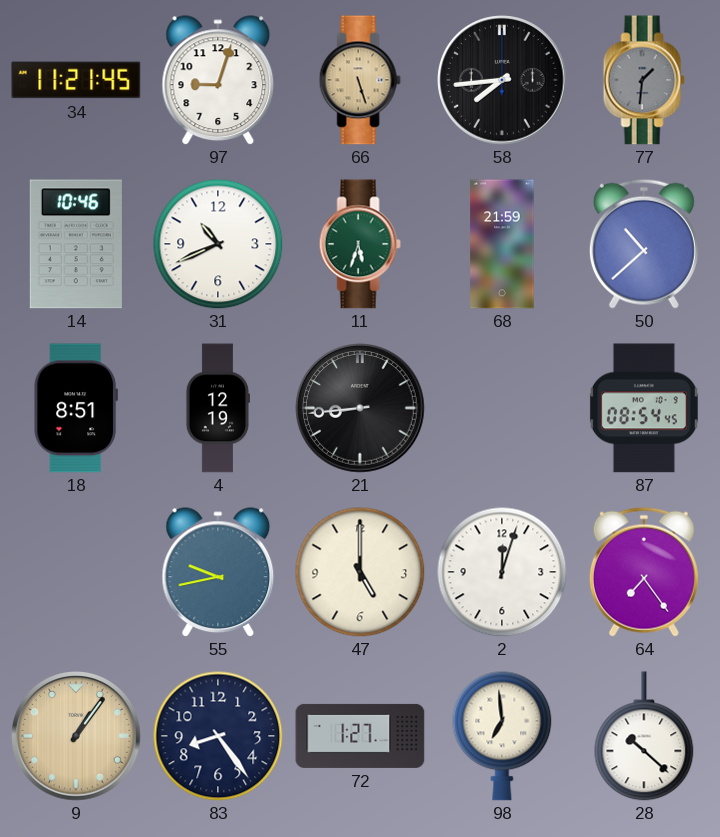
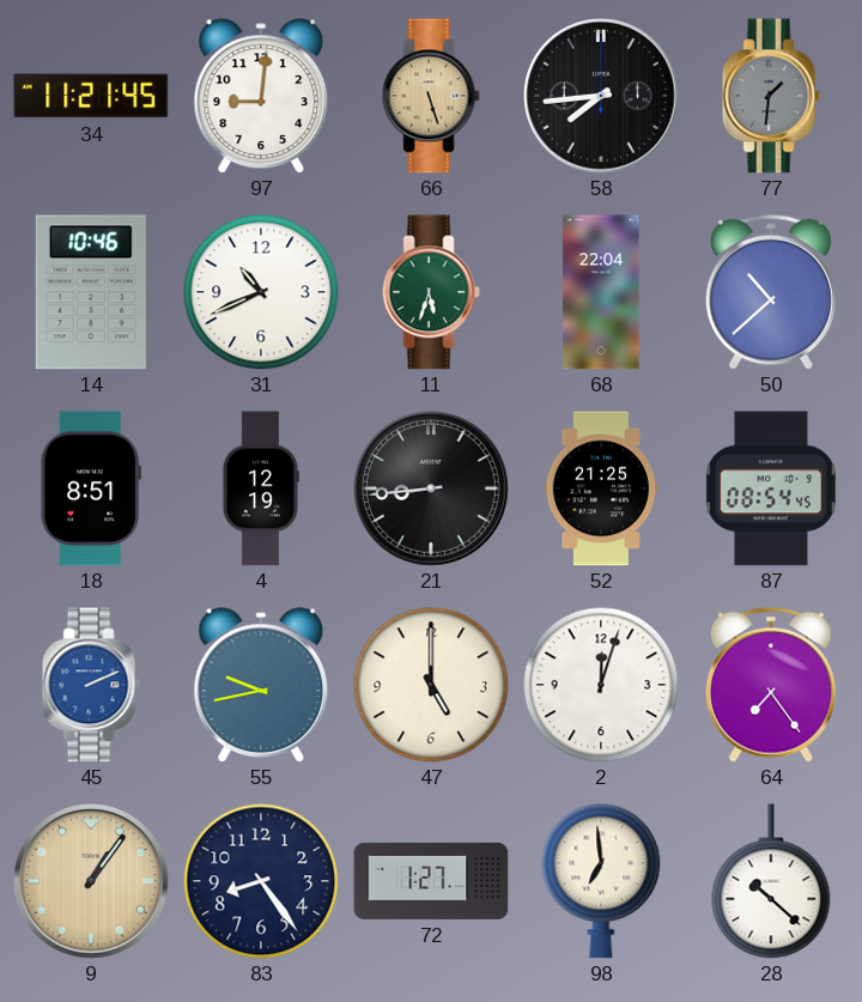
97: 9:03 -> 9:01 (261, 96)
68: 21:59 -> 22:04 (601, 292)
52: none -> 21:25 (601, 488)
45: none -> 2:11 (91, 685)
